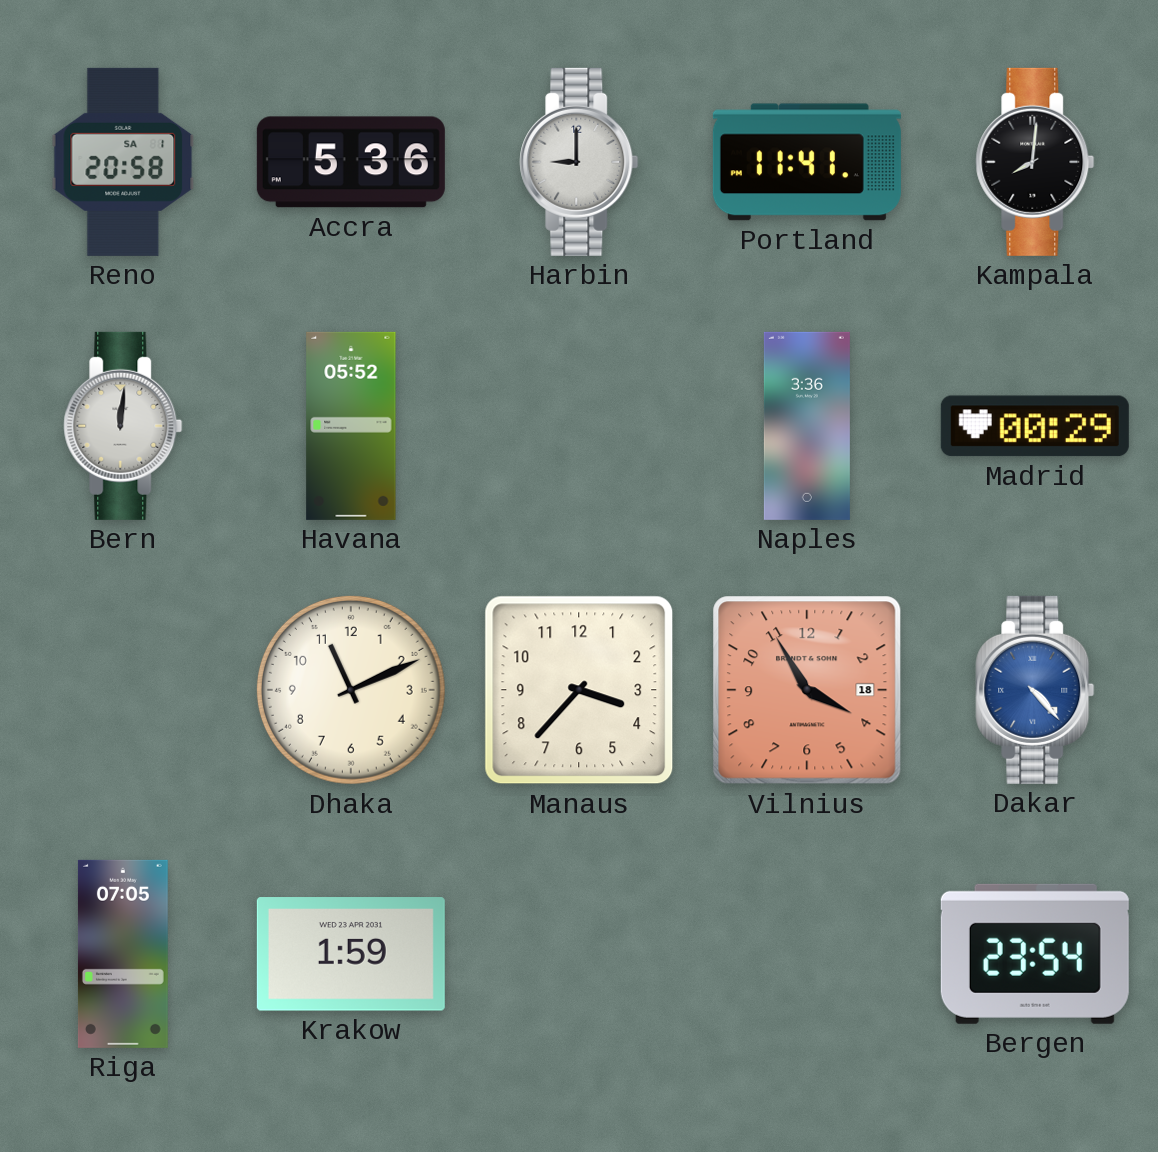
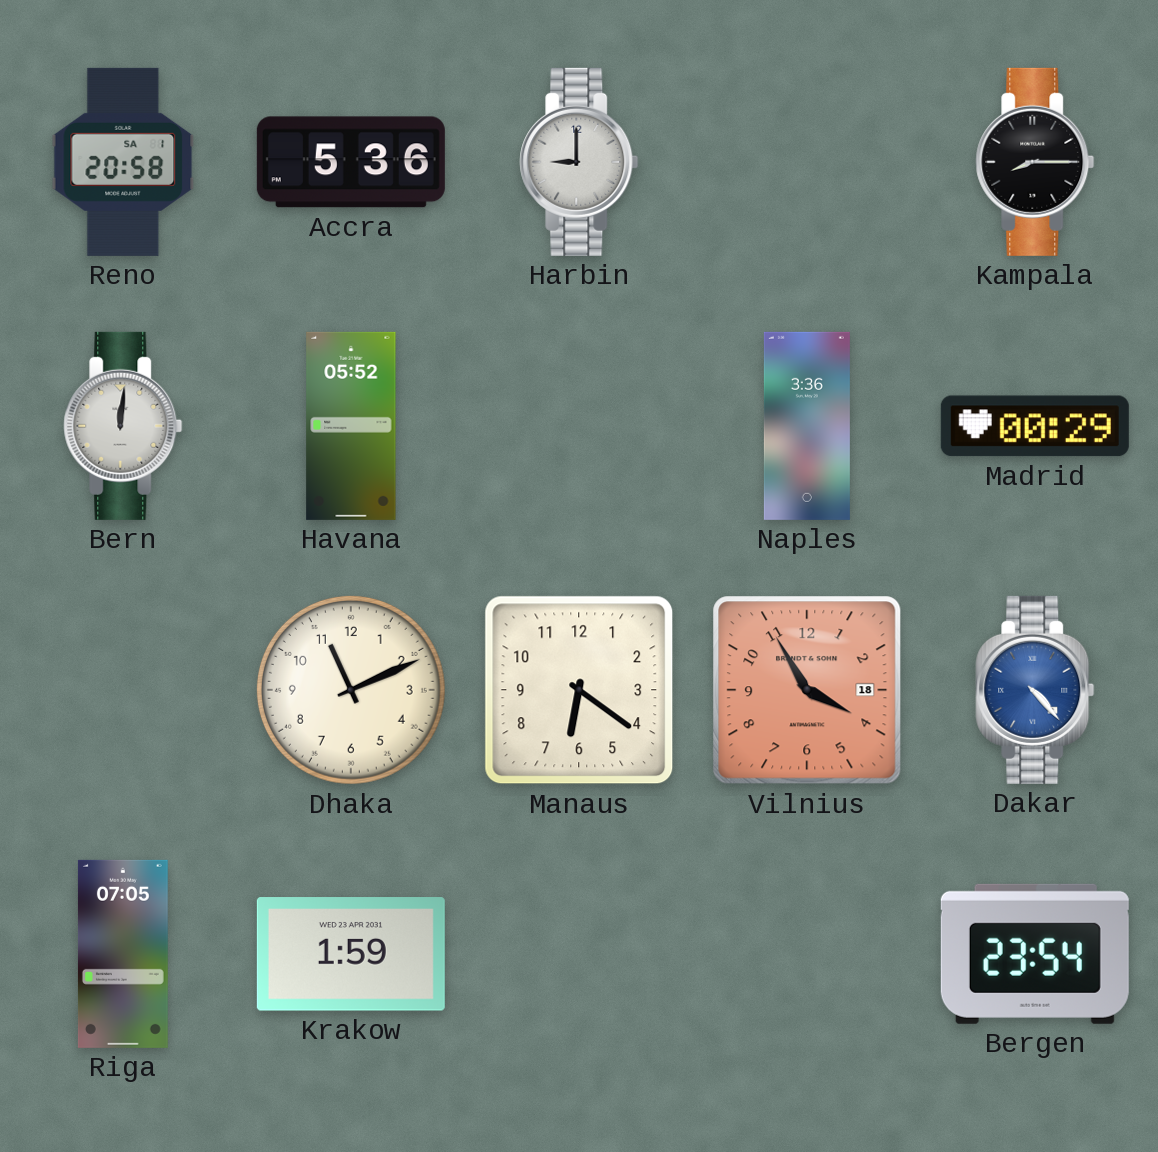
Portland: 11:41 -> none (807, 162)
Kampala: 8:01 -> 8:15 (1035, 162)
Manaus: 3:37 -> 6:21 (579, 690)
